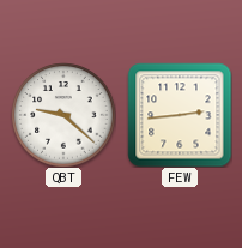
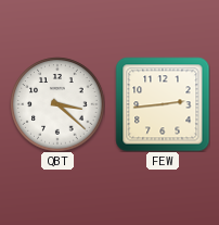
QBT: 9:22 -> 3:22 (57, 104)
